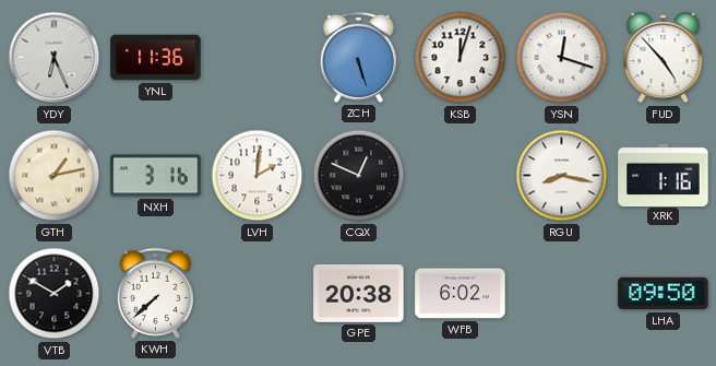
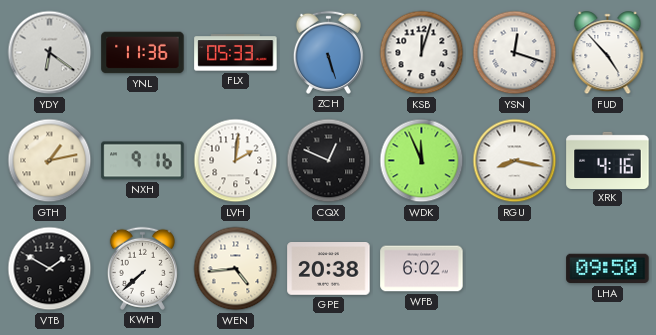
YDY: 6:26 -> 6:21 (50, 53)
FLX: none -> 05:33 (236, 53)
NXH: 3:16 -> 9:16 (143, 161)
WDK: none -> 11:56 (422, 161)
XRK: 1:16 -> 4:16 (608, 160)
WEN: none -> 4:44 (236, 269)
